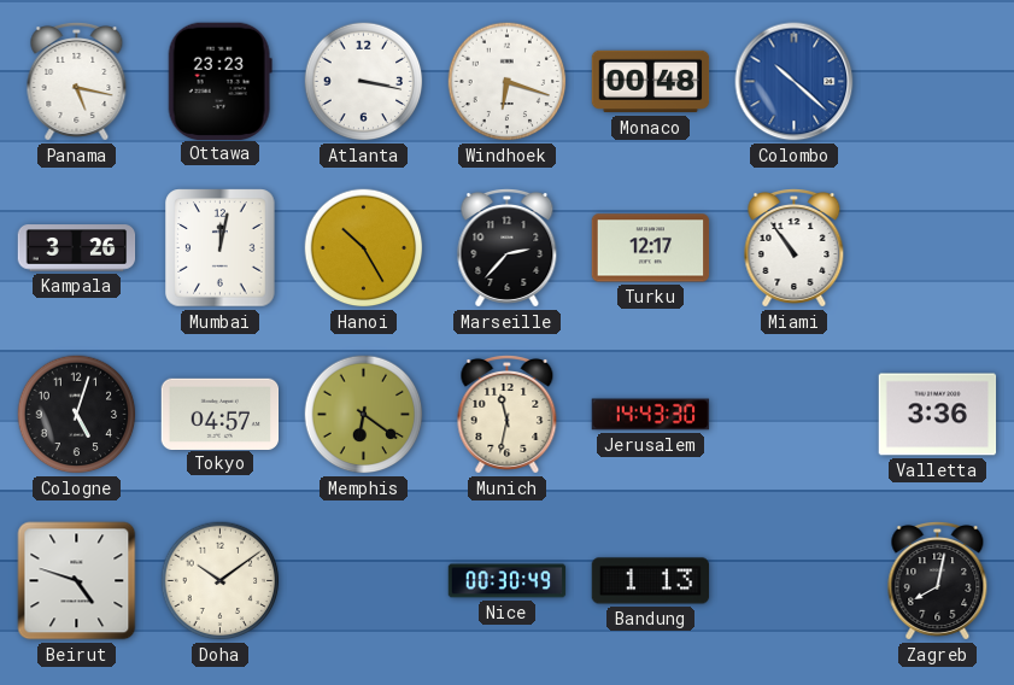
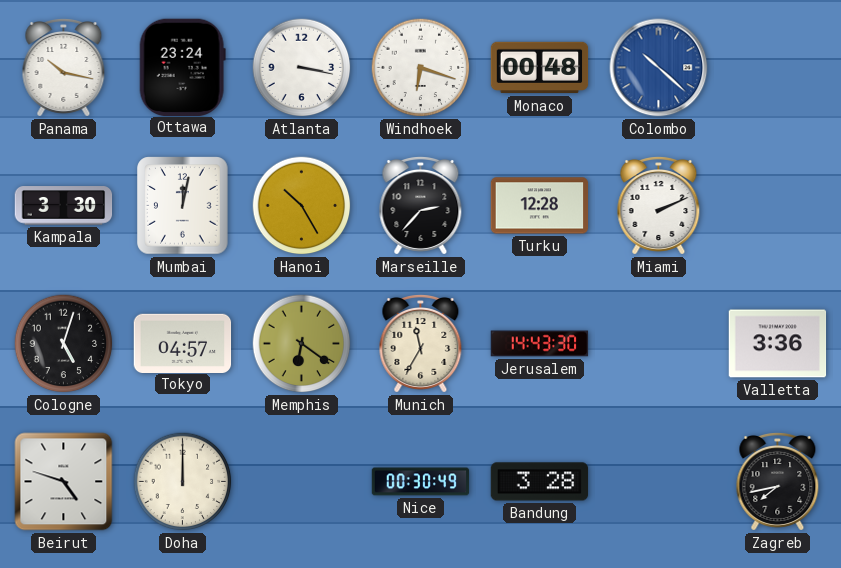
Panama: 5:17 -> 10:17 (64, 68)
Ottawa: 23:23 -> 23:24 (182, 67)
Kampala: 3:26 -> 3:30 (64, 206)
Turku: 12:17 -> 12:28 (540, 206)
Miami: 10:54 -> 2:11 (659, 206)
Munich: 11:32 -> 11:35 (421, 344)
Doha: 10:09 -> 12:00 (183, 482)
Bandung: 1:13 -> 3:28 (540, 482)
Zagreb: 8:02 -> 7:43 (778, 482)
